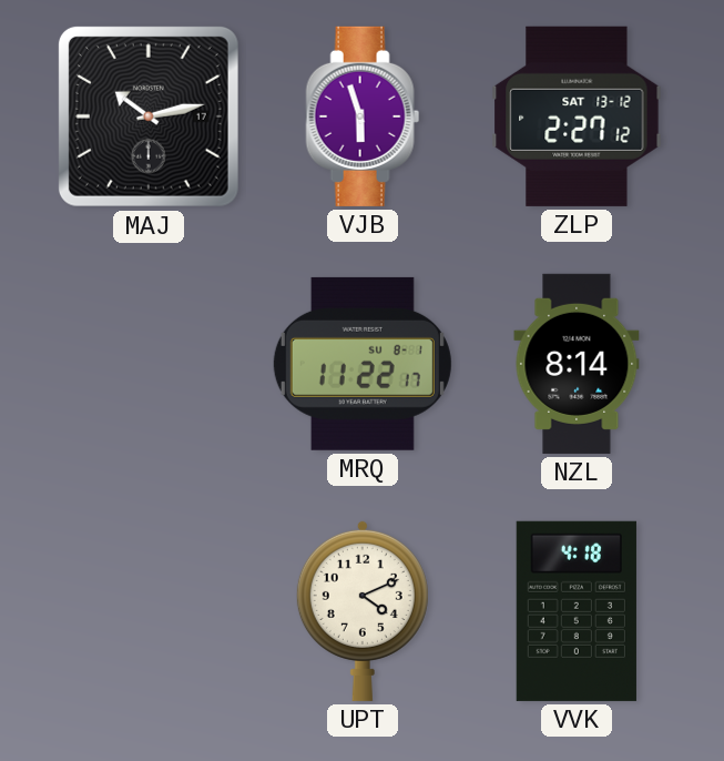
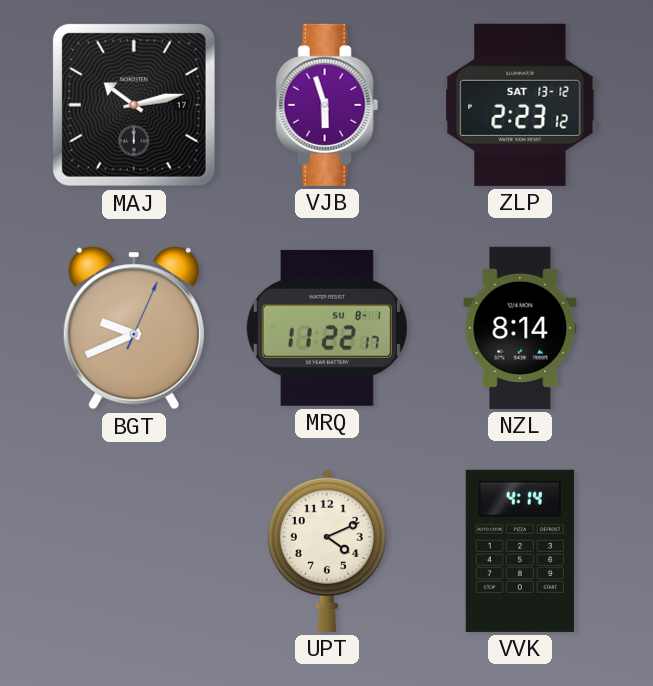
ZLP: 2:27 -> 2:23 (520, 105)
BGT: none -> 9:41 (134, 328)
VVK: 4:18 -> 4:14 (520, 551)
